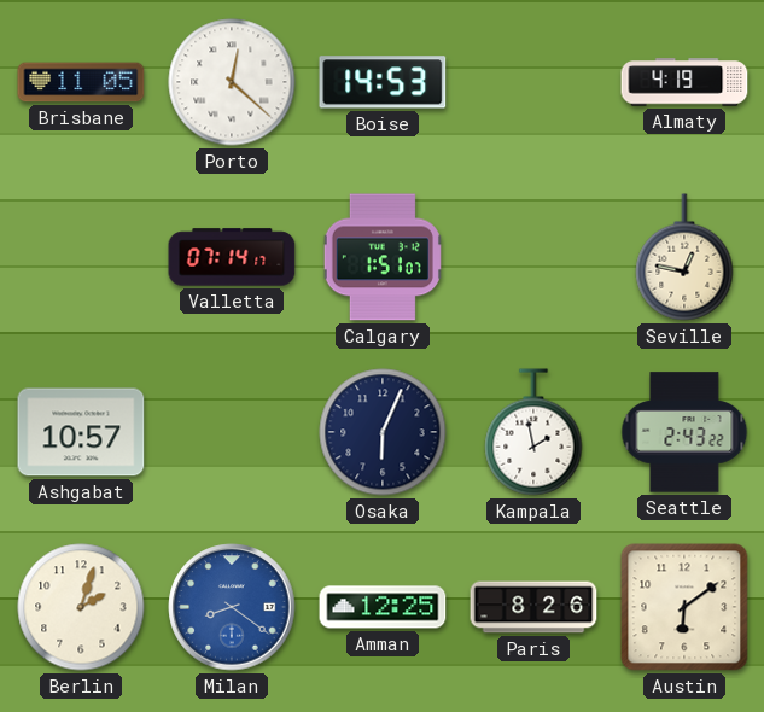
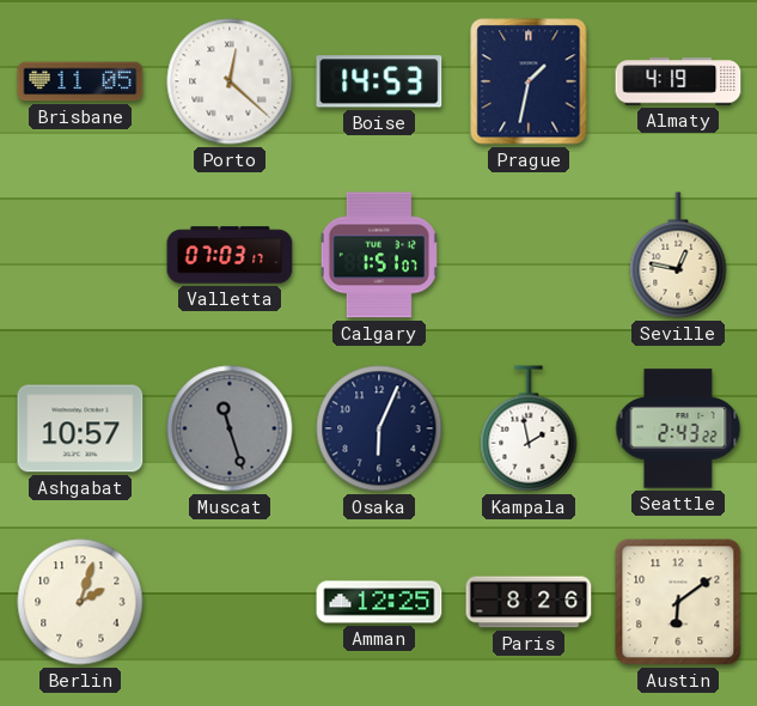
Prague: none -> 1:32 (529, 81)
Valletta: 07:14 -> 07:03 (230, 255)
Muscat: none -> 11:27 (230, 428)
Milan: 8:21 -> none (232, 607)
